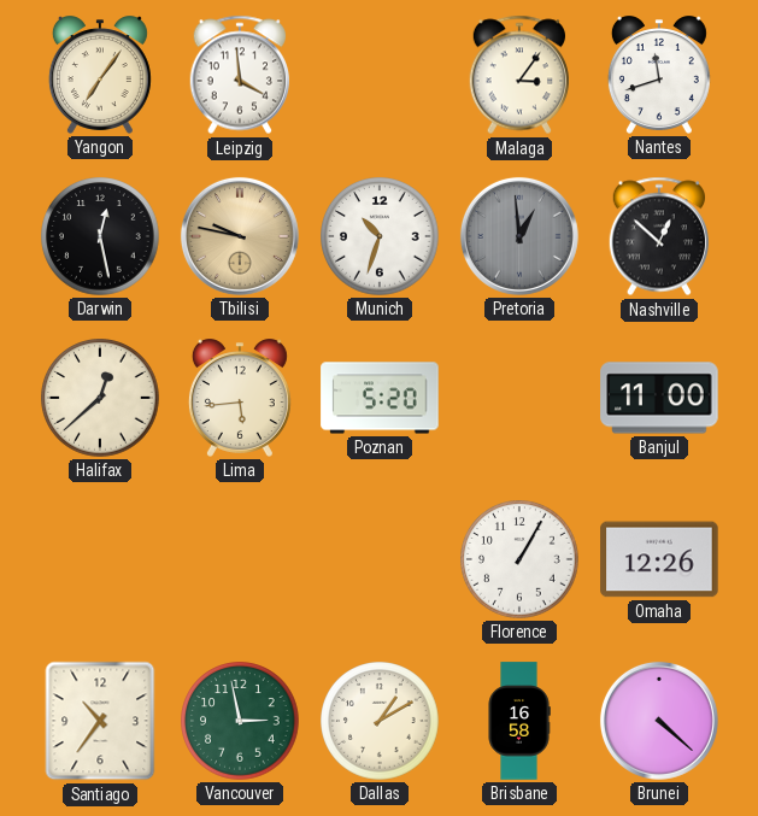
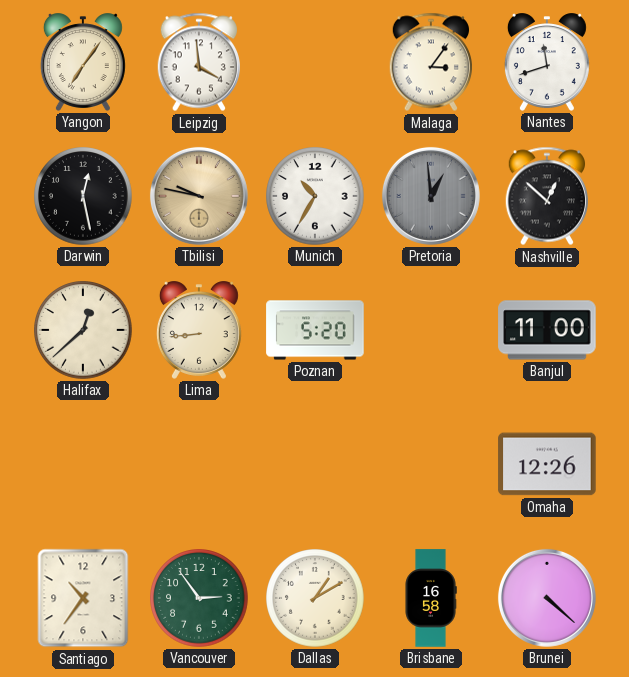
Munich: 10:33 -> 10:35 (315, 196)
Lima: 5:44 -> 8:44 (199, 330)
Florence: 1:05 -> none (519, 559)
Vancouver: 2:58 -> 2:54 (199, 598)
